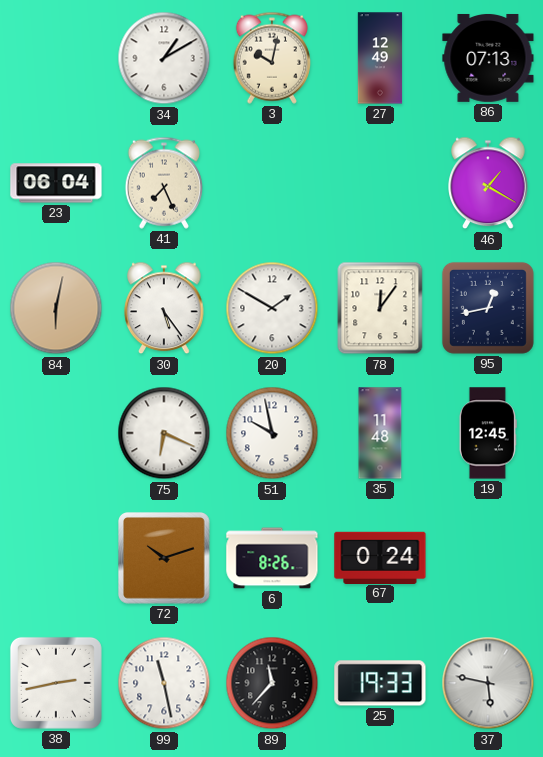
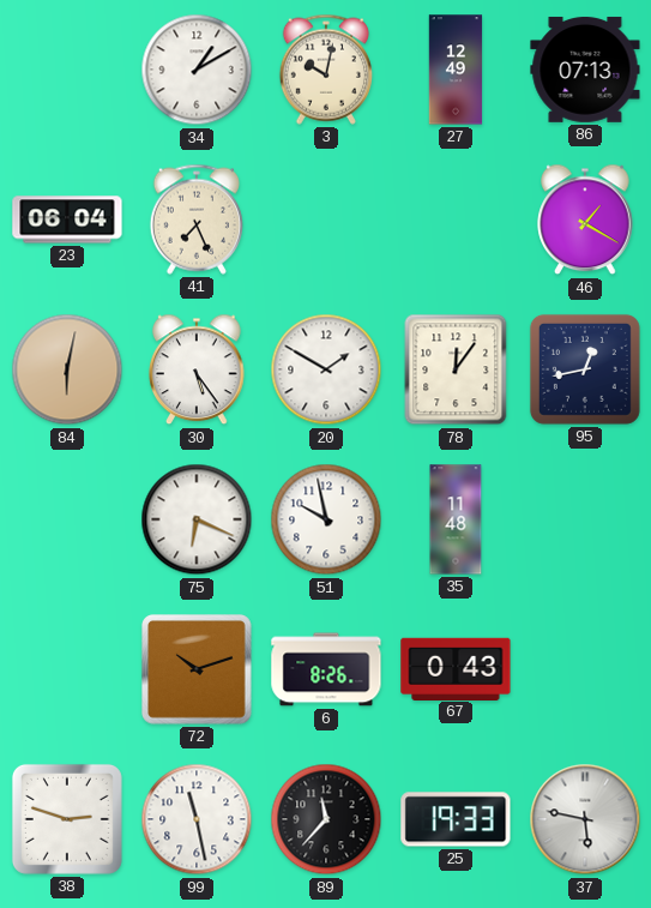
19: 12:45 -> none (487, 433)
67: 0:24 -> 0:43 (456, 668)
38: 2:43 -> 2:48 (67, 819)
